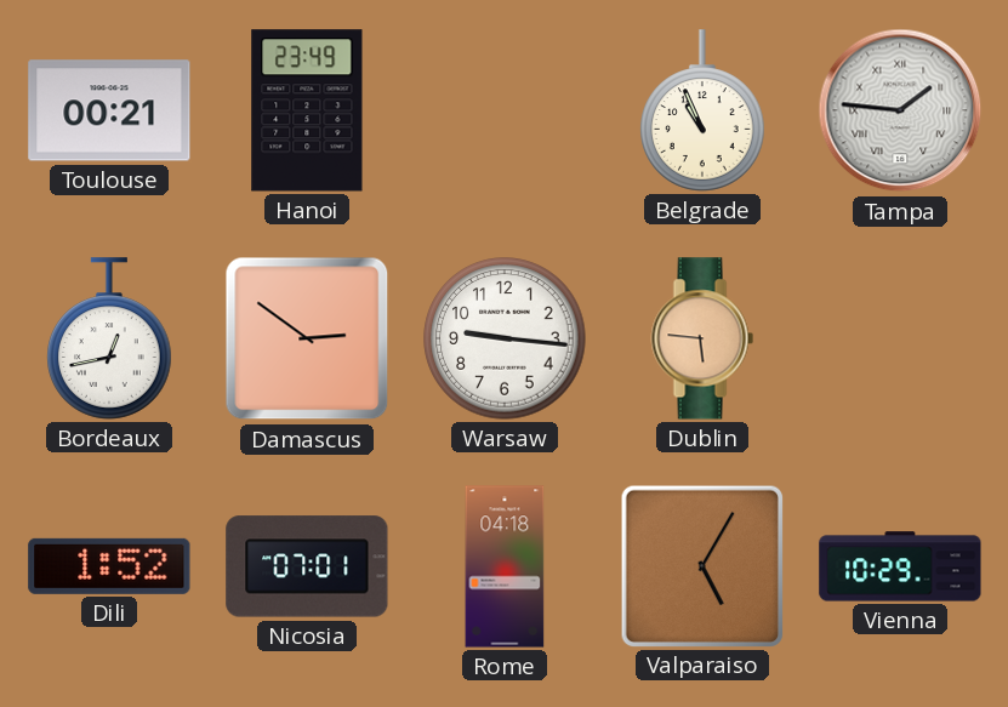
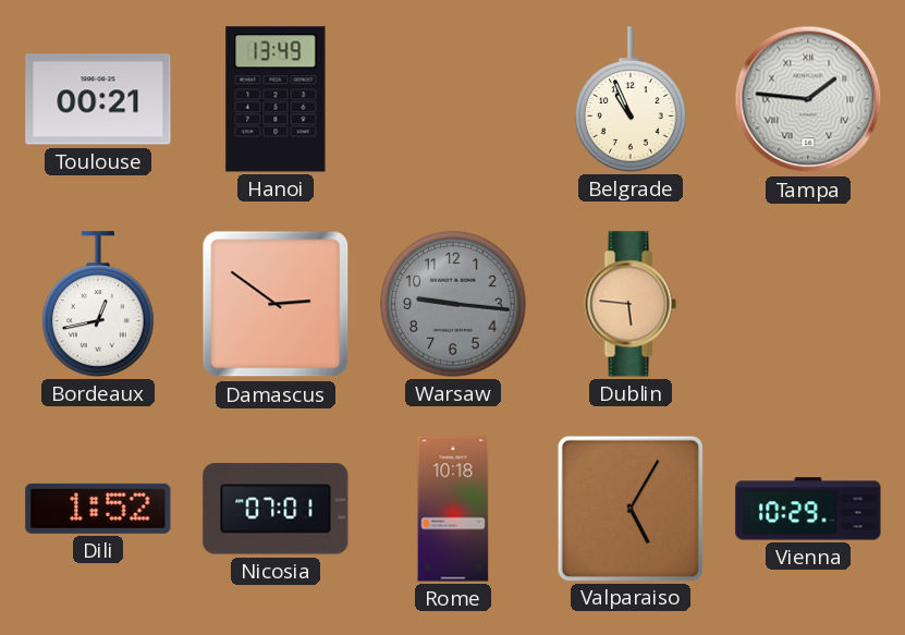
Hanoi: 23:49 -> 13:49 (276, 99)
Warsaw dial: white -> grey (453, 304)
Rome: 04:18 -> 10:18 (453, 509)
